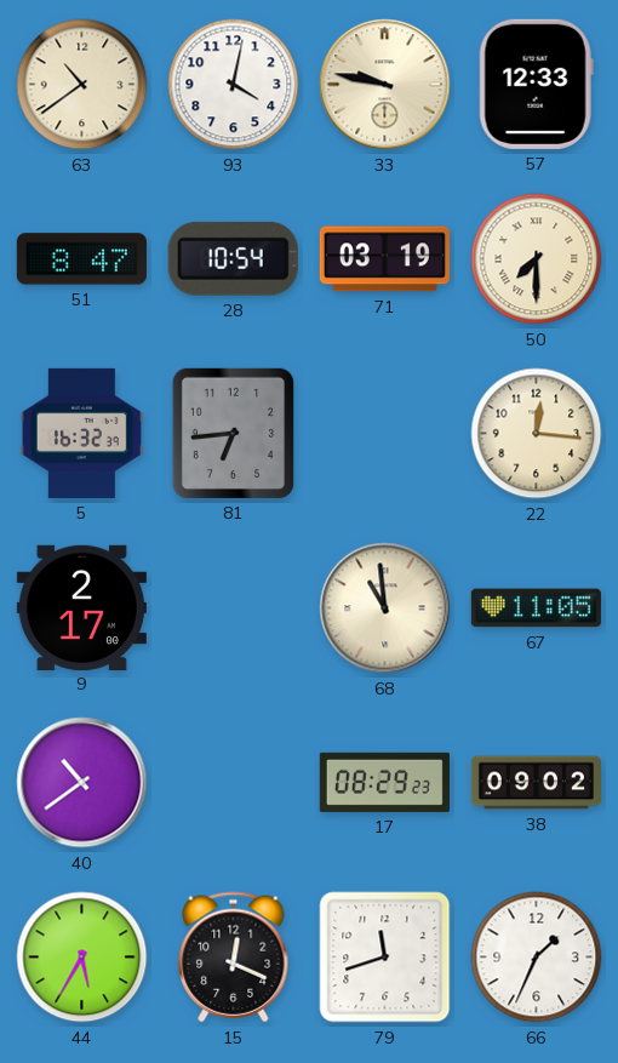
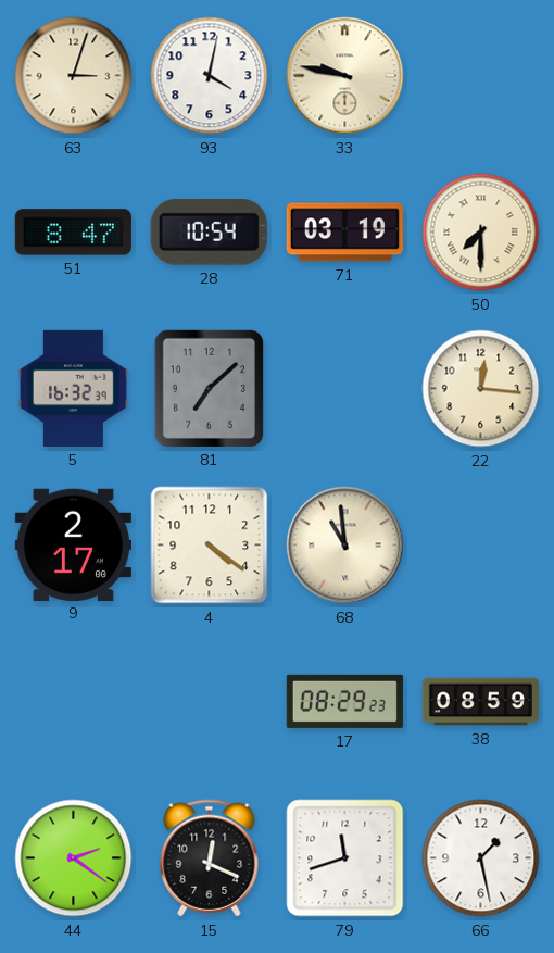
63: 10:39 -> 3:03 (74, 76)
57: 12:33 -> none (536, 84)
81: 6:44 -> 7:08 (209, 388)
4: none -> 4:21 (210, 546)
67: 11:05 -> none (536, 608)
40: 10:39 -> none (82, 783)
38: 09:02 -> 08:59 (480, 702)
44: 5:35 -> 2:21 (74, 858)
66: 1:34 -> 1:28 (481, 858)
